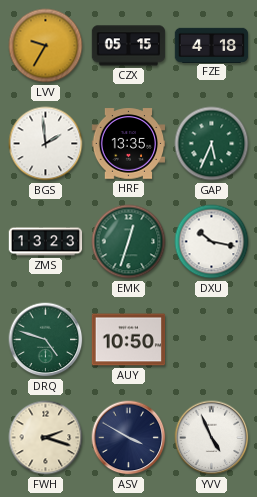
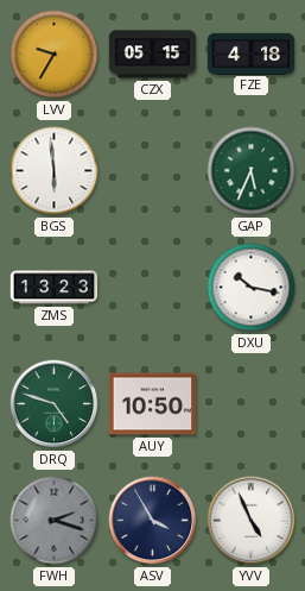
BGS: 1:59 -> 5:59 (55, 171)
HRF: 13:35 -> none (129, 144)
EMK: 12:33 -> none (129, 242)
FWH dial: cream -> grey (55, 521)
ASV: 3:50 -> 3:55 (153, 521)
